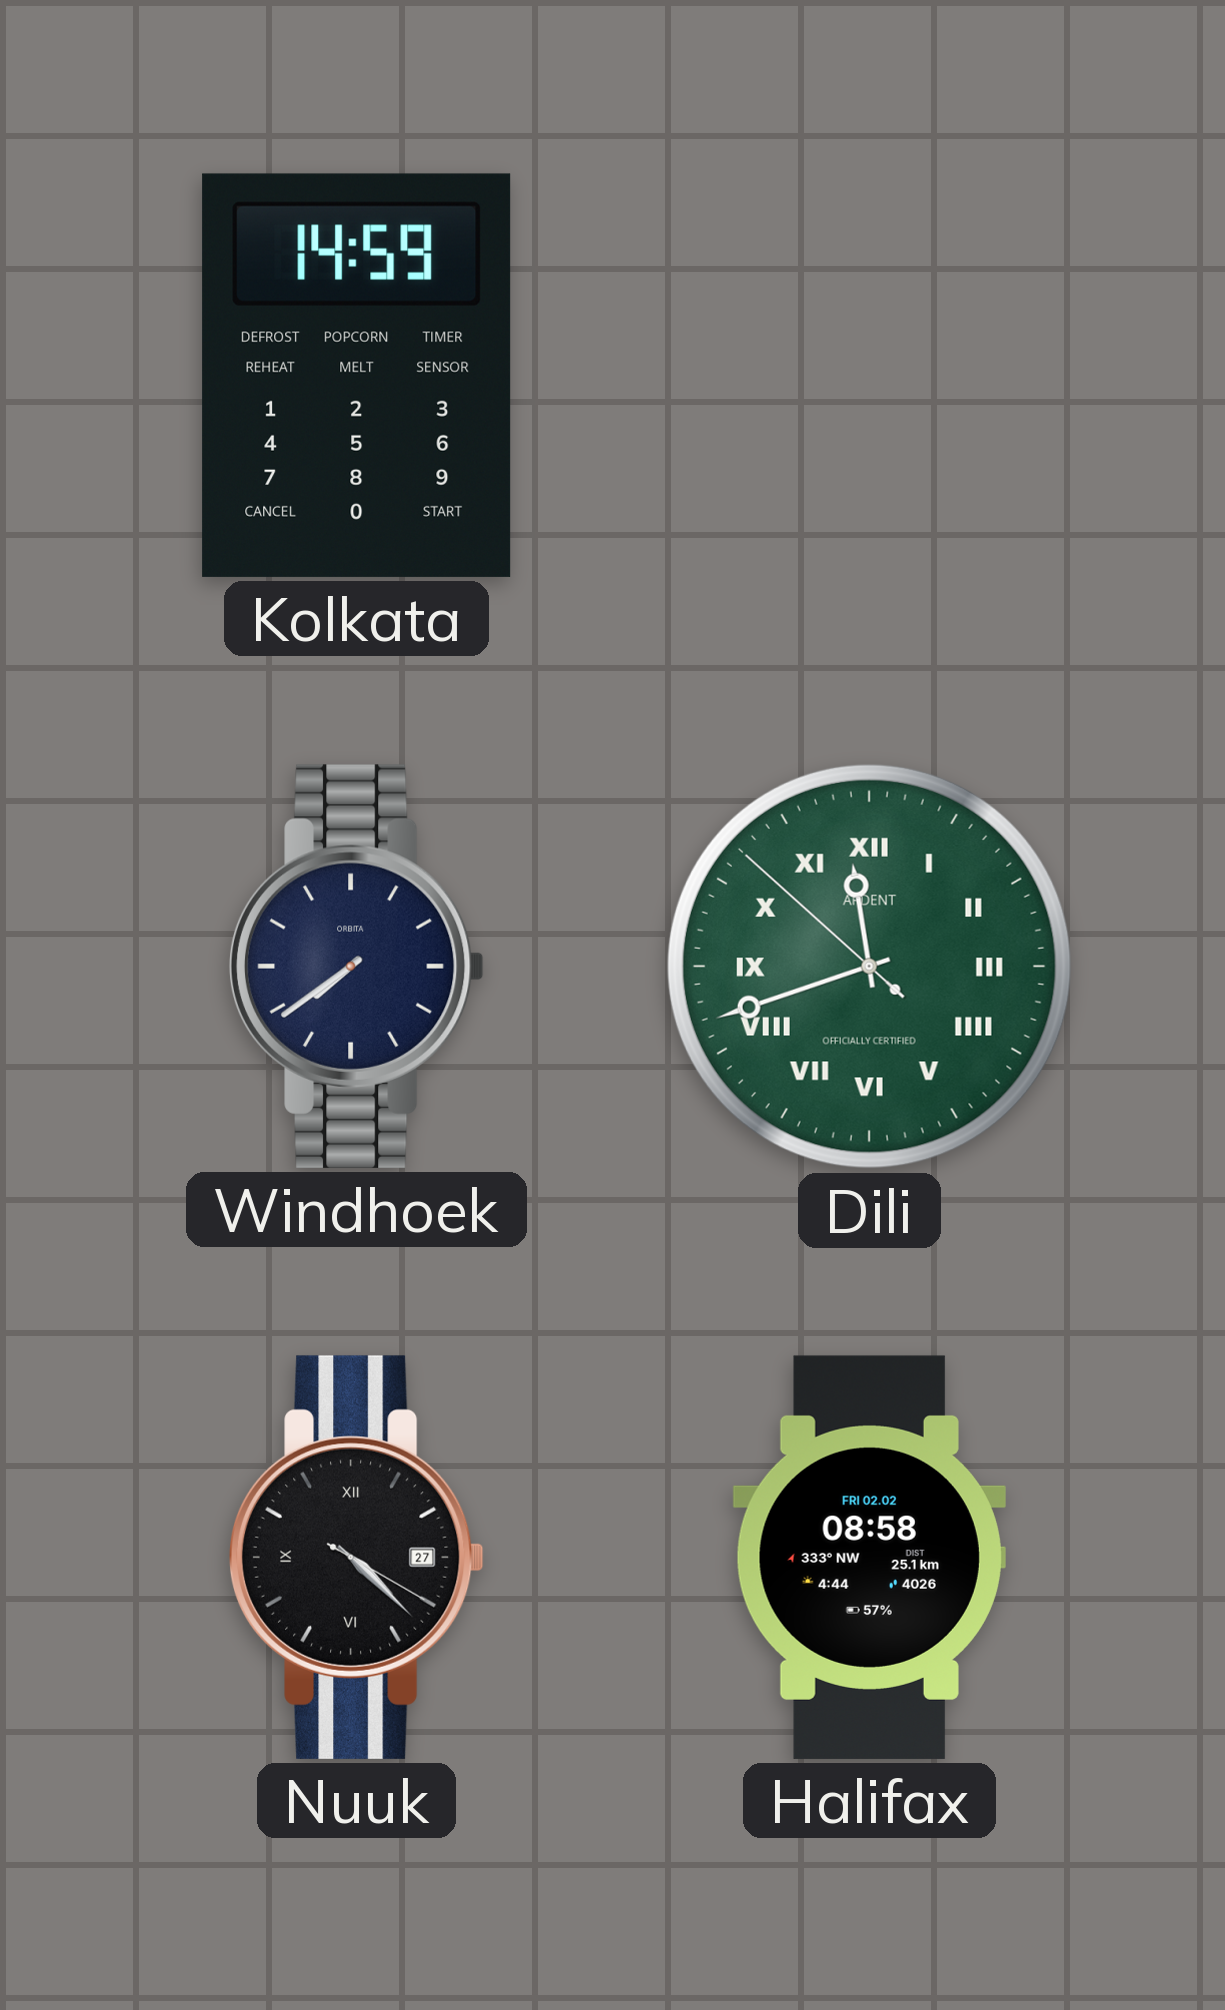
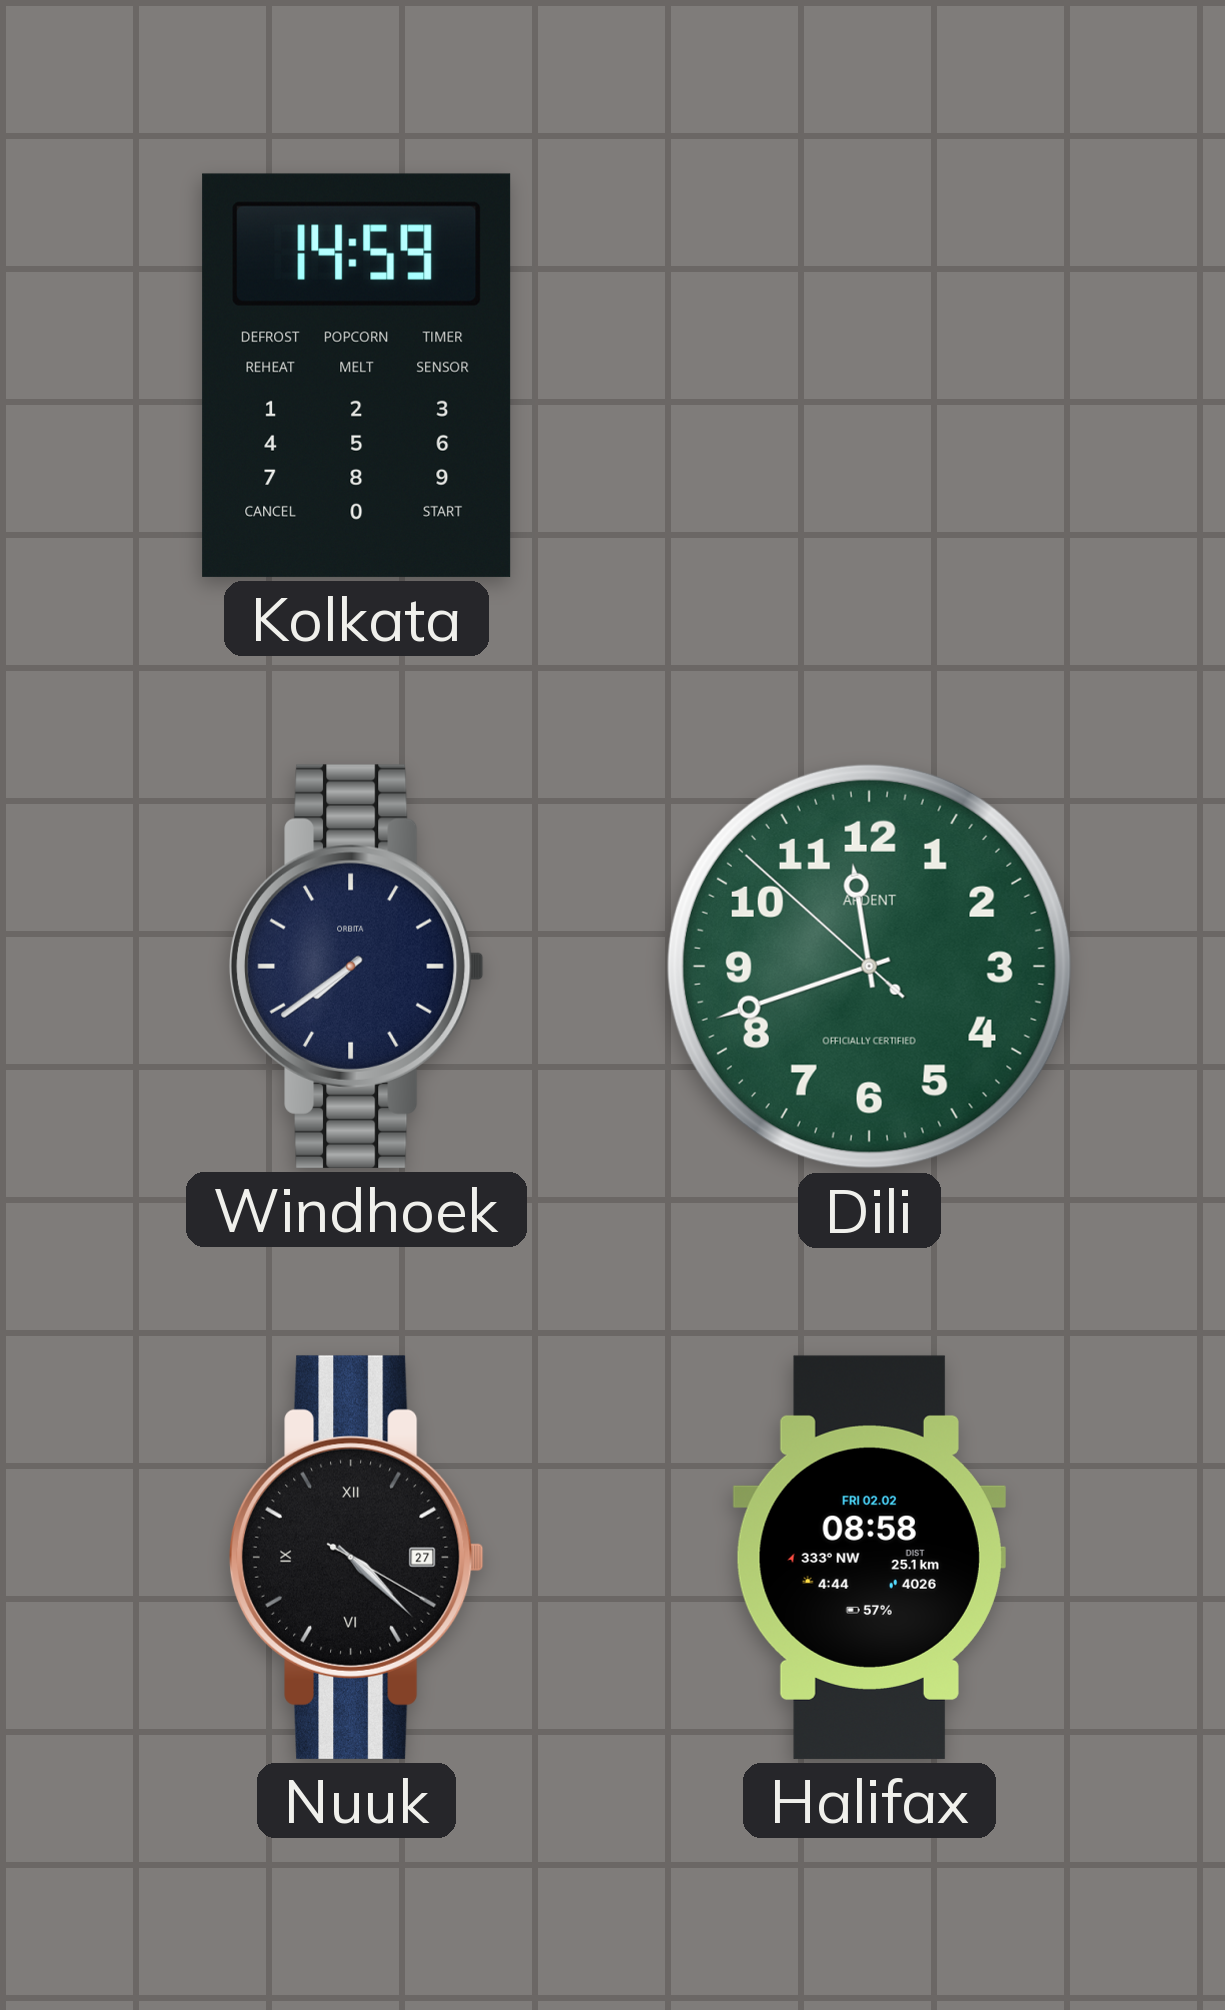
Dili numerals: Roman -> Arabic (869, 966)
